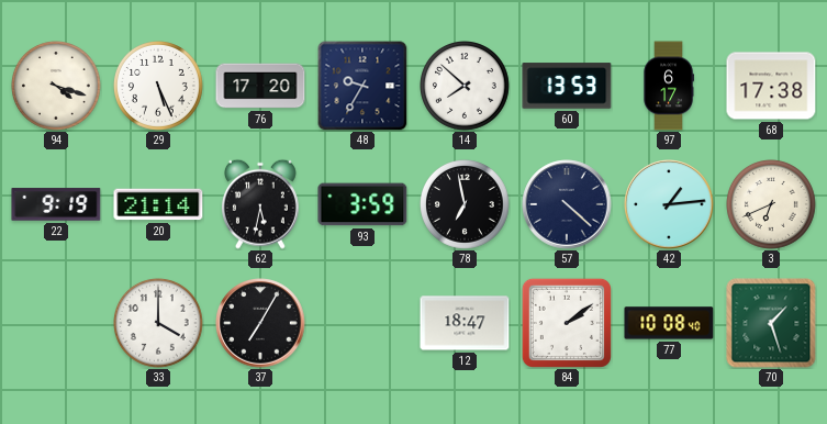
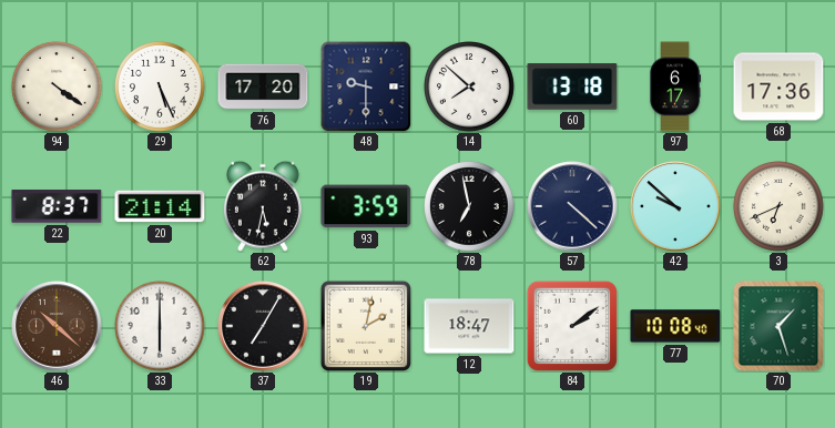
94: 4:18 -> 4:21 (58, 88)
48: 9:35 -> 9:30 (366, 86)
60: 13:53 -> 13:18 (572, 86)
68: 17:38 -> 17:36 (778, 86)
22: 9:19 -> 8:37 (57, 206)
42: 1:14 -> 9:52 (675, 206)
46: none -> 10:22 (57, 326)
33: 4:00 -> 6:00 (161, 327)
19: none -> 2:02 (365, 325)
